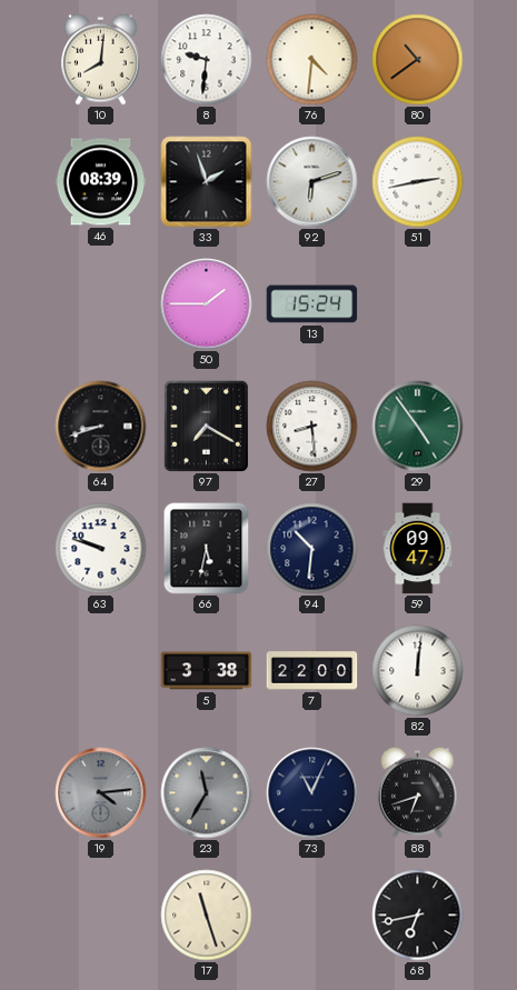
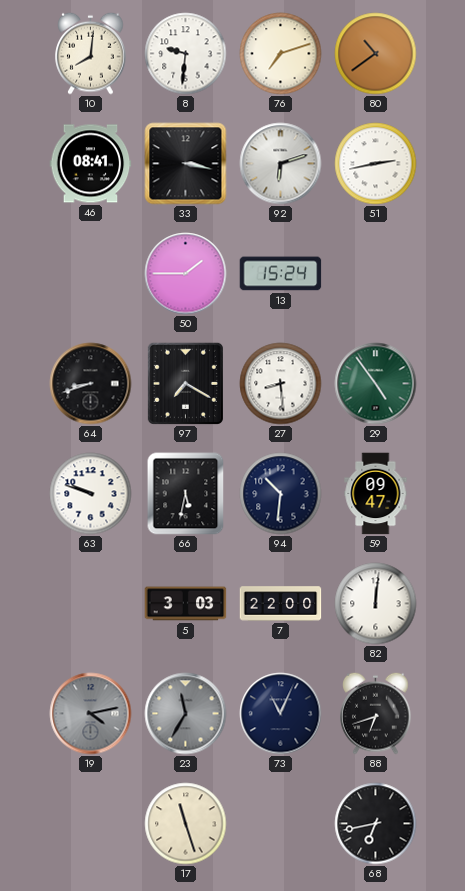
76: 4:31 -> 7:12 (281, 54)
46: 08:39 -> 08:41 (91, 164)
33: 1:57 -> 3:17 (186, 164)
5: 3:38 -> 3:03 (186, 604)
19: 4:14 -> 4:13 (91, 714)
